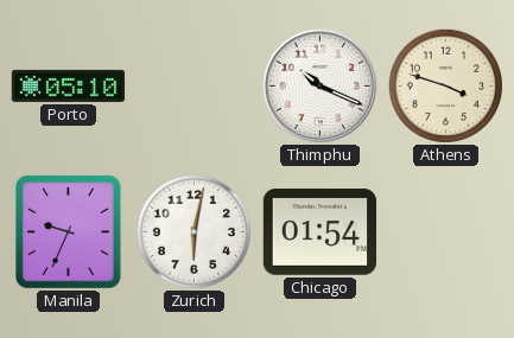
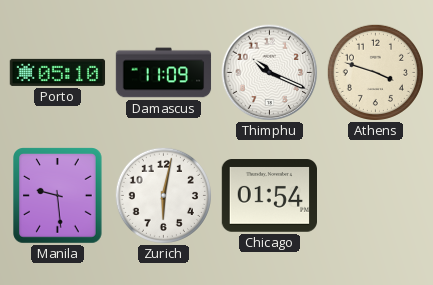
Damascus: none -> 11:09 (164, 73)
Manila: 9:34 -> 9:29 (58, 196)
